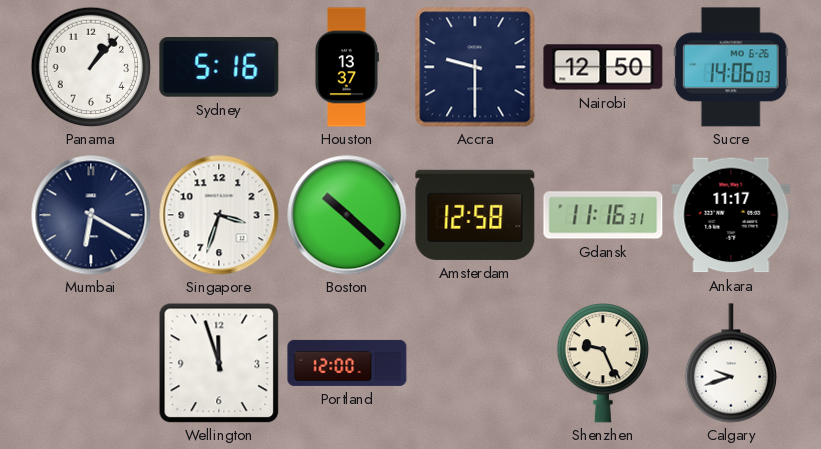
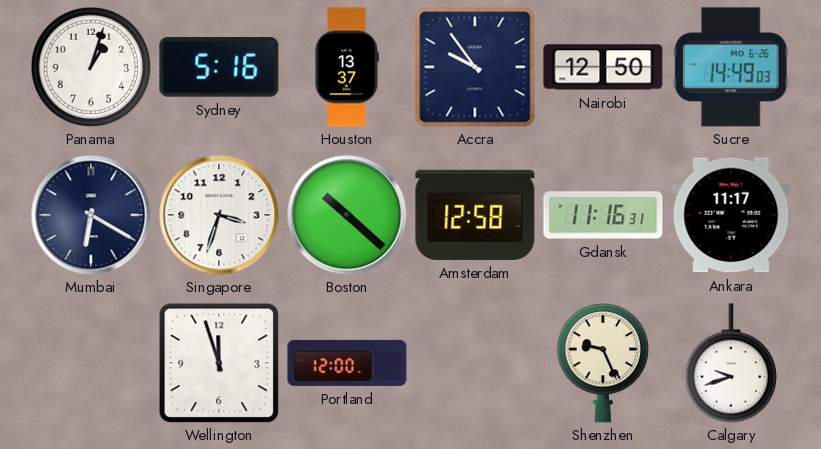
Panama: 1:07 -> 1:03 (91, 67)
Accra: 9:30 -> 9:54 (475, 67)
Sucre: 14:06 -> 14:49 (731, 67)
